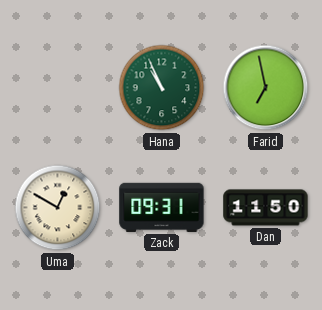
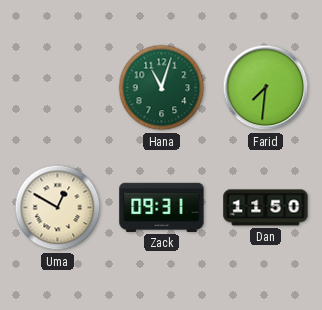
Hana: 10:56 -> 11:03 (162, 88)
Farid: 6:58 -> 7:31 (266, 88)
